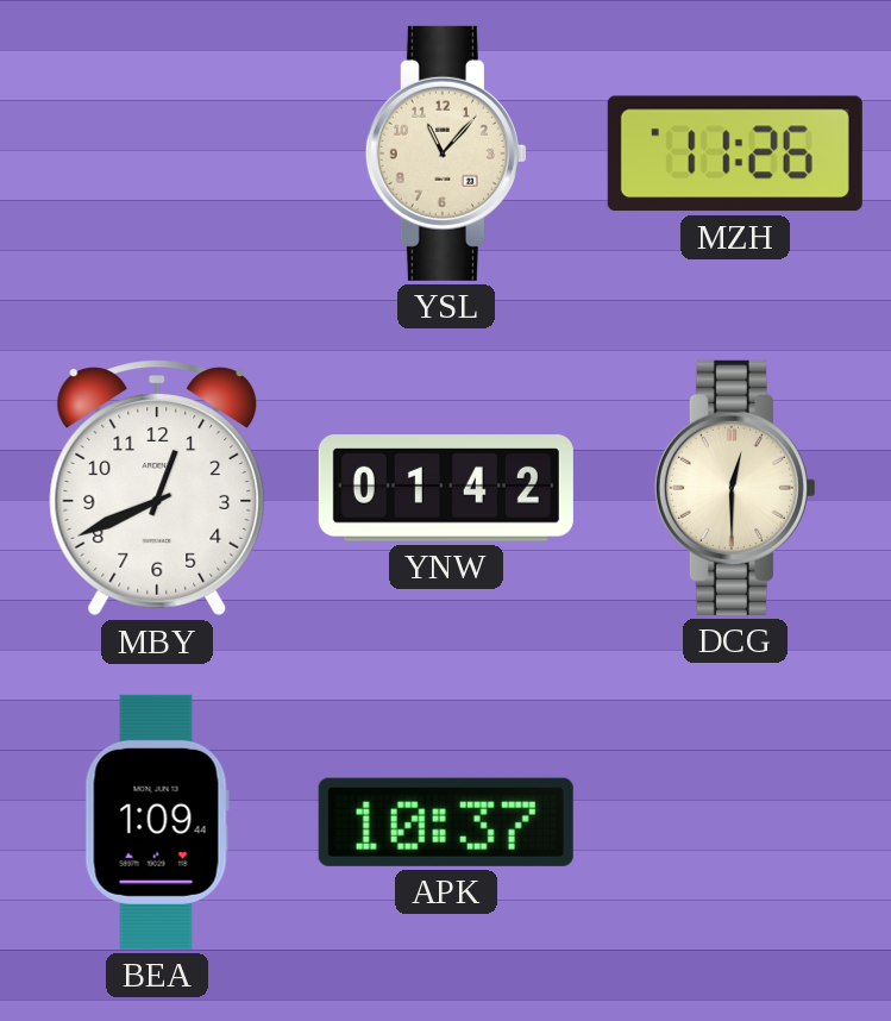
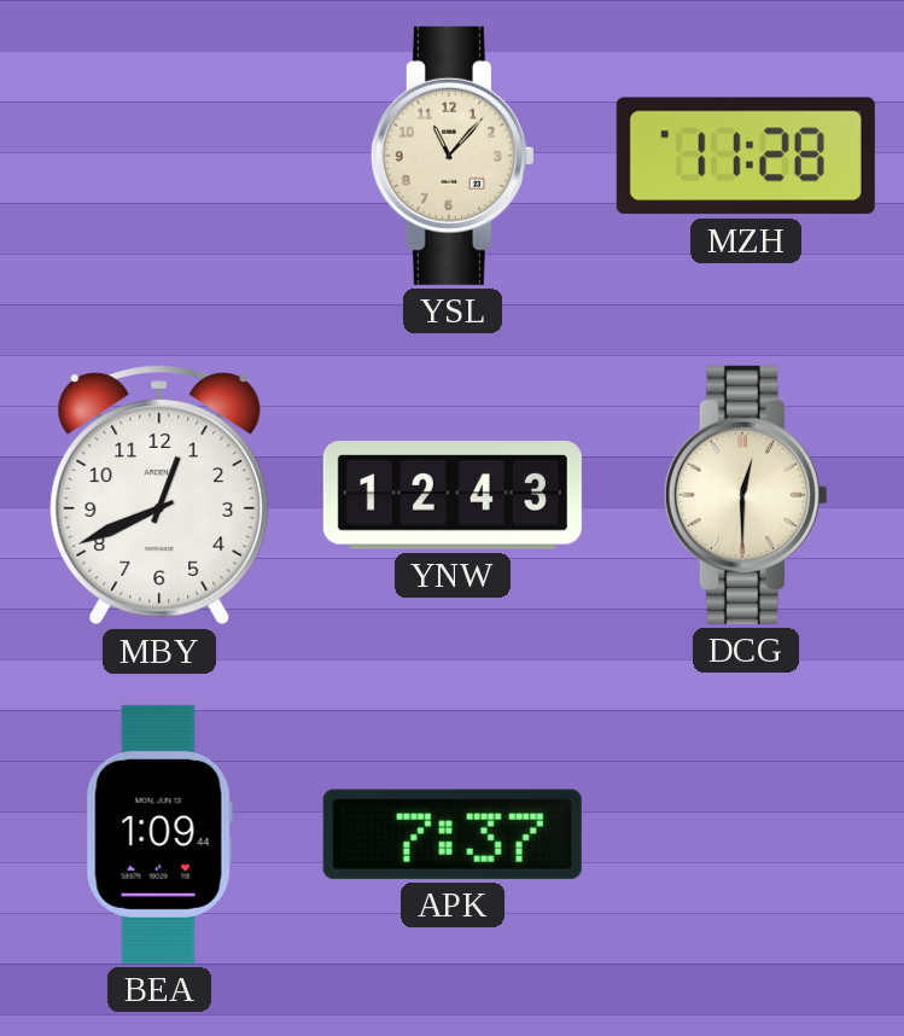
MZH: 11:26 -> 11:28 (746, 156)
YNW: 01:42 -> 12:43 (453, 495)
APK: 10:37 -> 7:37 (453, 834)
